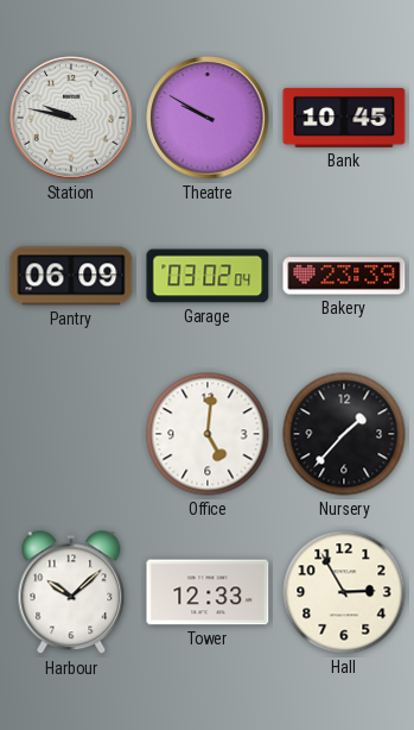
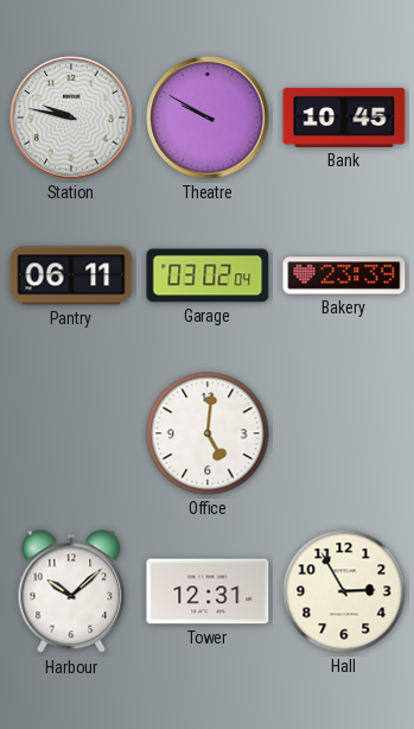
Pantry: 06:09 -> 06:11 (71, 275)
Nursery: 1:37 -> none (344, 434)
Tower: 12:33 -> 12:31 (208, 591)
